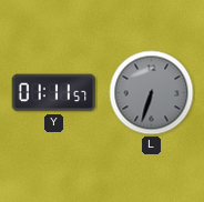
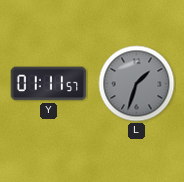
L: 6:33 -> 1:33 (137, 84)
